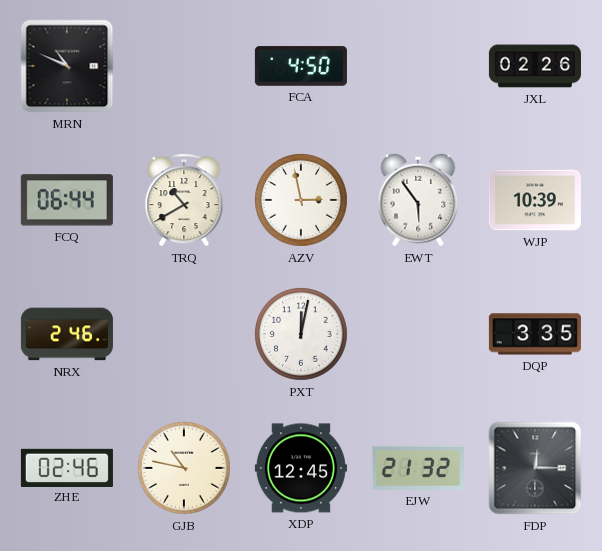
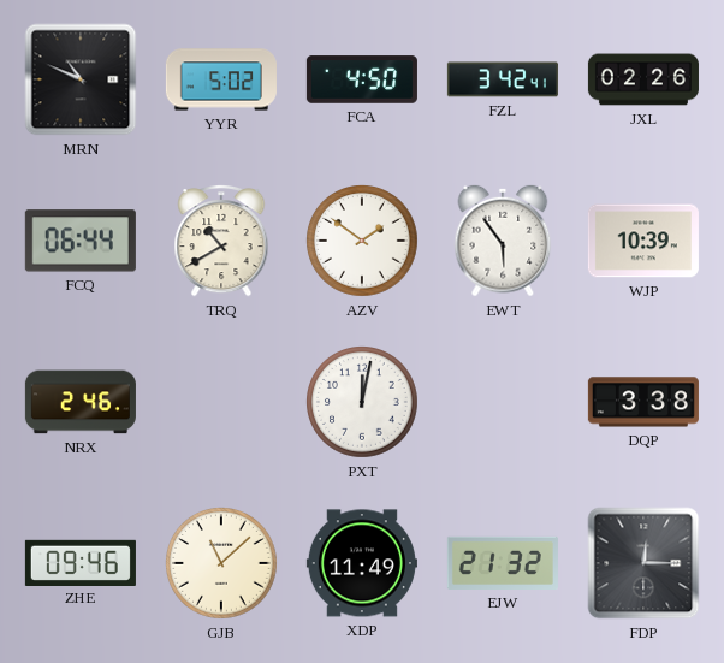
YYR: none -> 5:02 (221, 79)
FZL: none -> 3:42 (503, 79)
AZV: 2:58 -> 1:51 (363, 242)
DQP: 3:35 -> 3:38 (643, 402)
ZHE: 02:46 -> 09:46 (81, 562)
GJB: 10:47 -> 11:08 (222, 564)
XDP: 12:45 -> 11:49 (362, 563)
